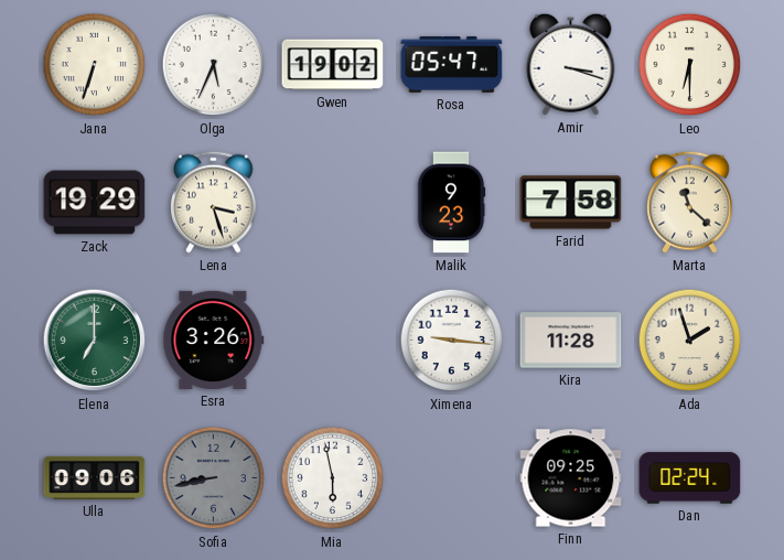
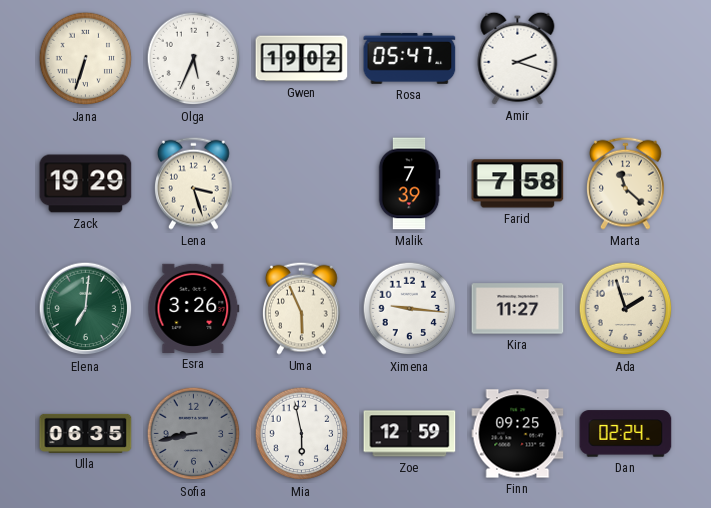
Amir: 3:18 -> 2:18 (518, 58)
Leo: 6:30 -> none (690, 65)
Malik: 9:23 -> 7:39 (409, 184)
Elena: 7:00 -> 7:01 (86, 309)
Uma: none -> 5:56 (302, 308)
Kira: 11:28 -> 11:27 (518, 309)
Ulla: 09:06 -> 06:35 (86, 433)
Zoe: none -> 12:59 (410, 434)
